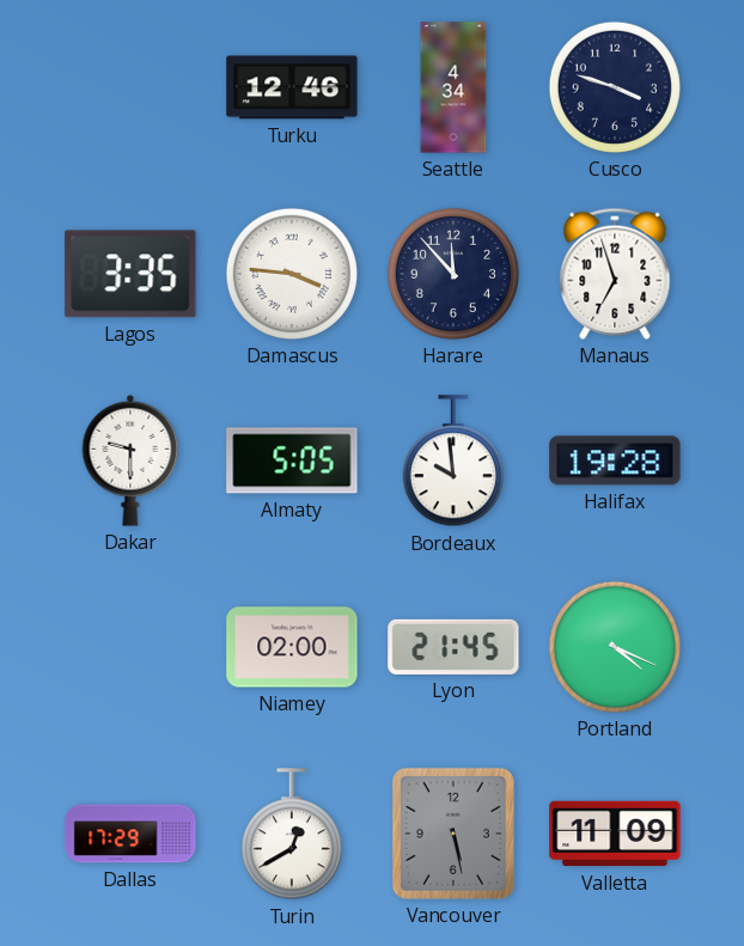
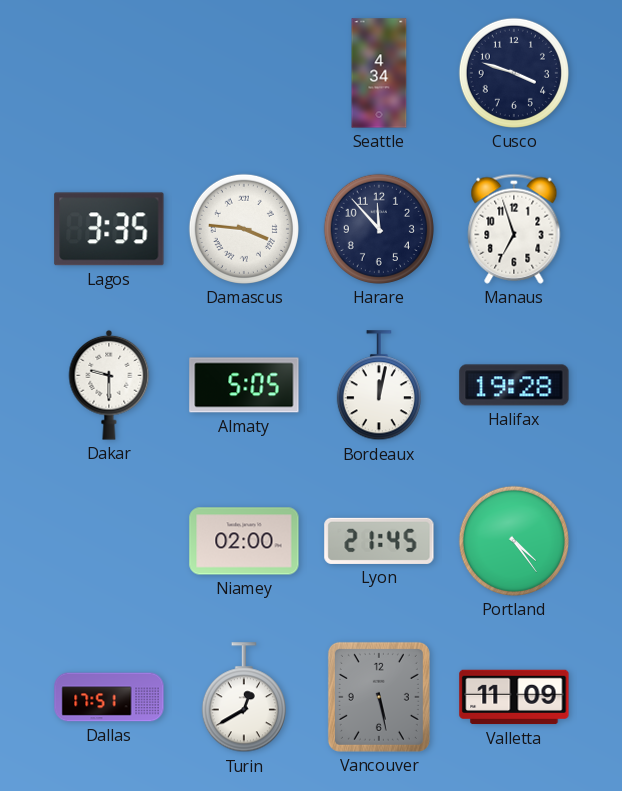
Turku: 12:46 -> none (292, 87)
Bordeaux: 9:59 -> 12:02 (379, 386)
Portland: 4:19 -> 4:24 (514, 541)
Dallas: 17:29 -> 17:51 (109, 697)
